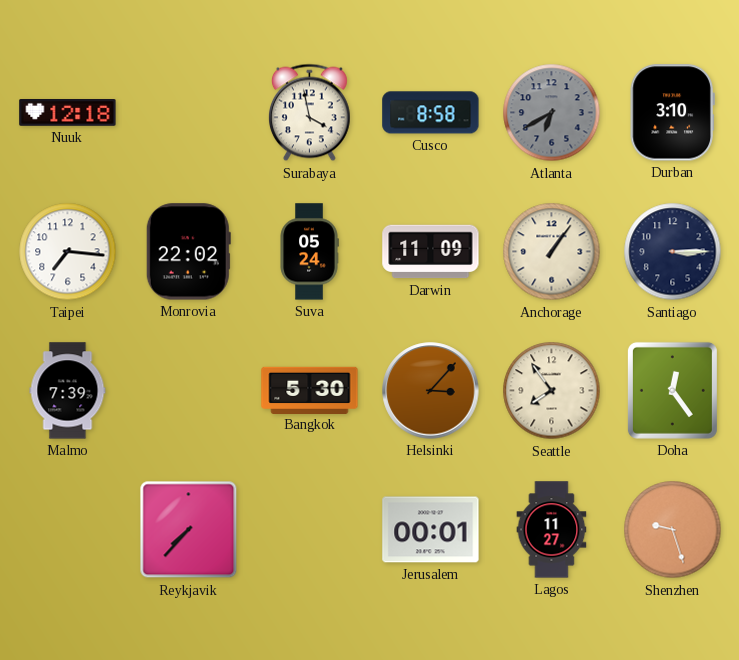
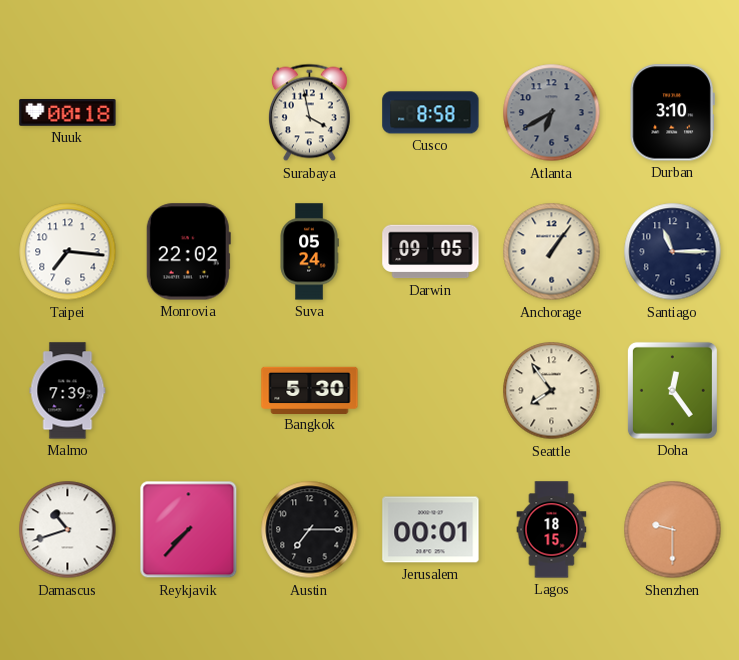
Nuuk: 12:18 -> 00:18 (68, 113)
Darwin: 11:09 -> 09:05 (431, 252)
Santiago: 3:15 -> 11:15 (673, 252)
Helsinki: 3:07 -> none (431, 391)
Damascus: none -> 10:42 (68, 530)
Austin: none -> 7:15 (310, 530)
Lagos: 11:27 -> 18:15 (552, 530)
Shenzhen: 9:27 -> 9:30 (673, 530)
